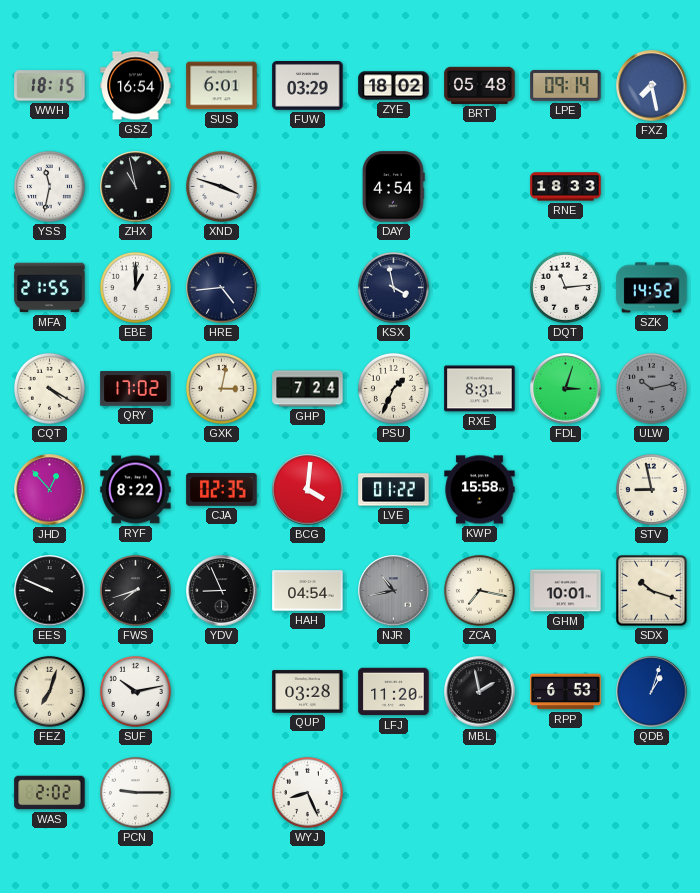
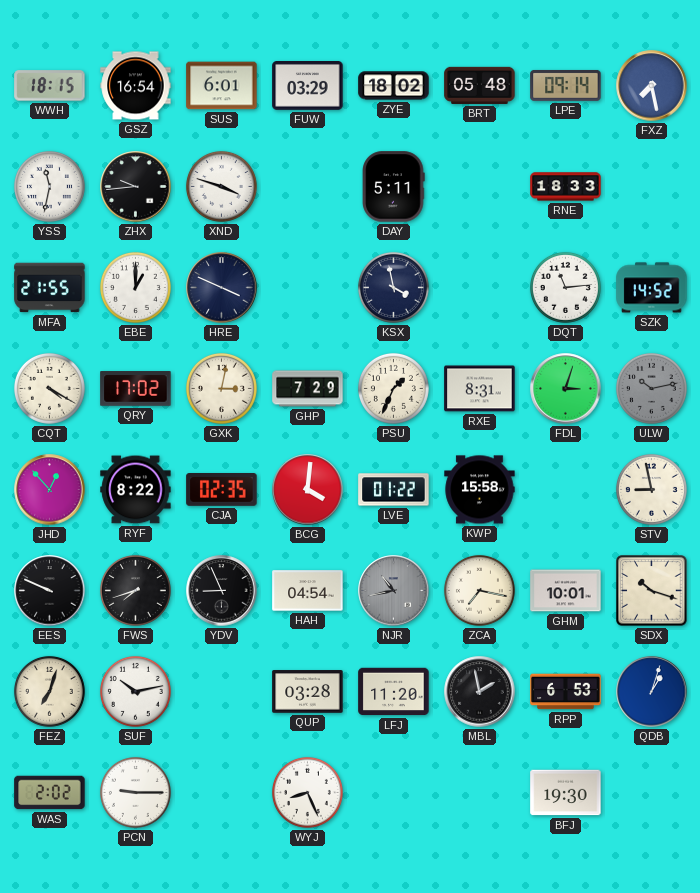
ZHX: 10:58 -> 9:44 (136, 187)
DAY: 4:54 -> 5:11 (394, 187)
HRE: 4:44 -> 3:49 (222, 288)
GHP: 7:24 -> 7:29 (308, 389)
BFJ: none -> 19:30 (566, 793)
